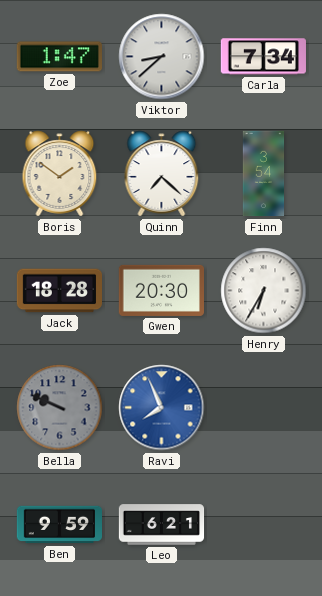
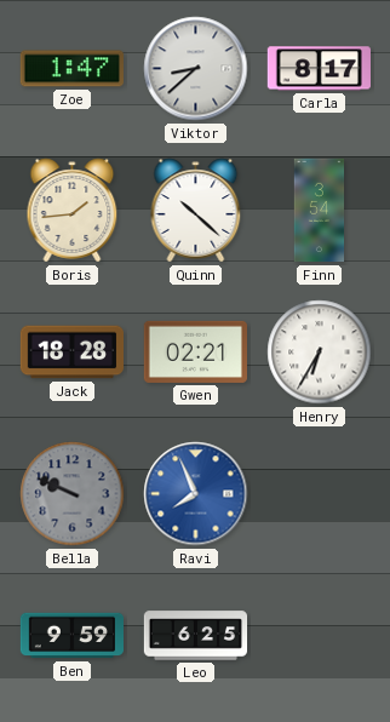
Carla: 7:34 -> 8:17 (319, 69)
Boris: 1:51 -> 1:44 (73, 211)
Quinn: 7:22 -> 10:22 (196, 211)
Gwen: 20:30 -> 02:21 (195, 351)
Leo: 6:21 -> 6:25 (196, 636)
